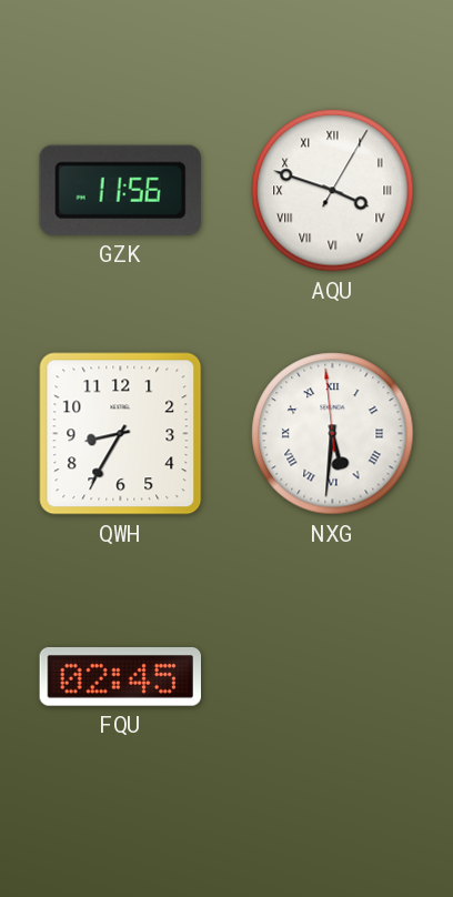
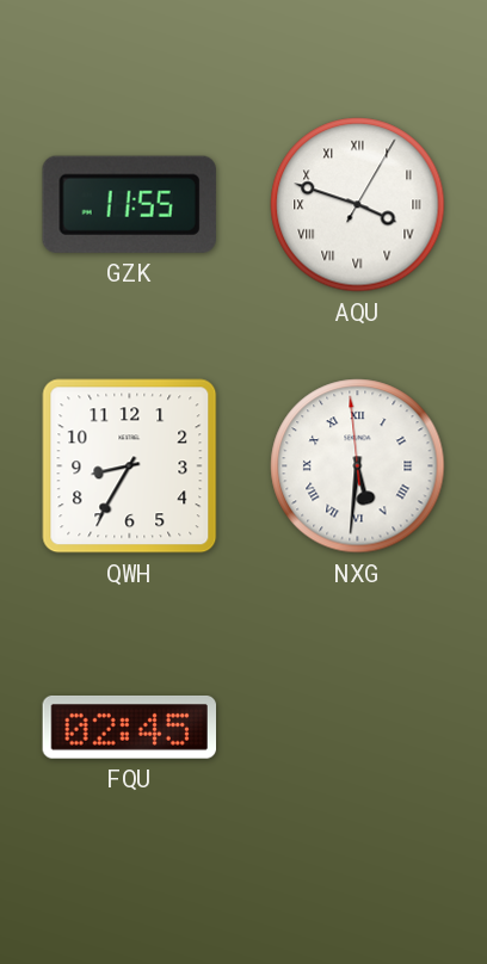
GZK: 11:56 -> 11:55 (129, 204)
